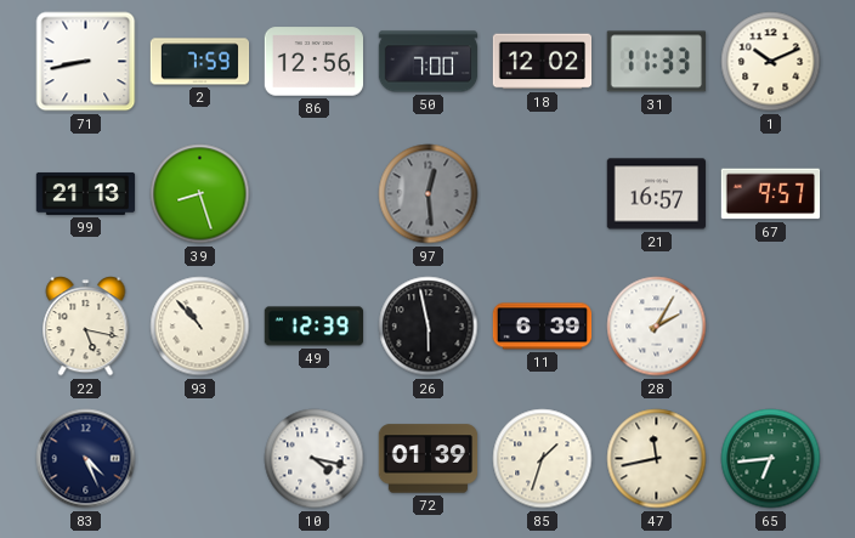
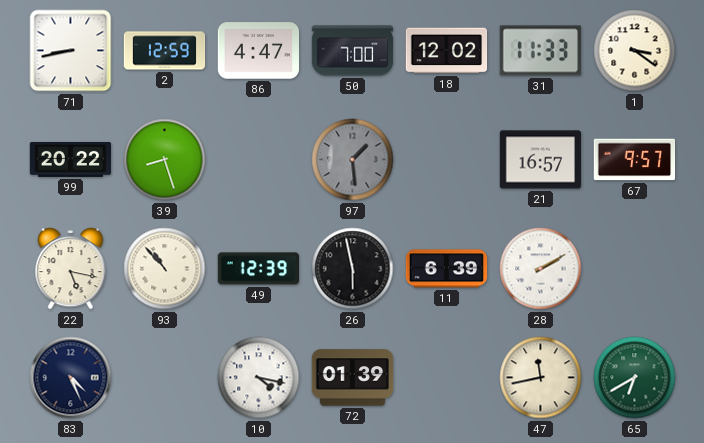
2: 7:59 -> 12:59 (165, 51)
86: 12:56 -> 4:47 (259, 51)
1: 10:11 -> 3:21 (635, 51)
99: 21:13 -> 20:22 (71, 159)
97: 12:29 -> 1:29 (353, 160)
28: 2:05 -> 2:10 (541, 269)
85: 1:33 -> none (543, 459)
65: 6:44 -> 6:40 (635, 378)
